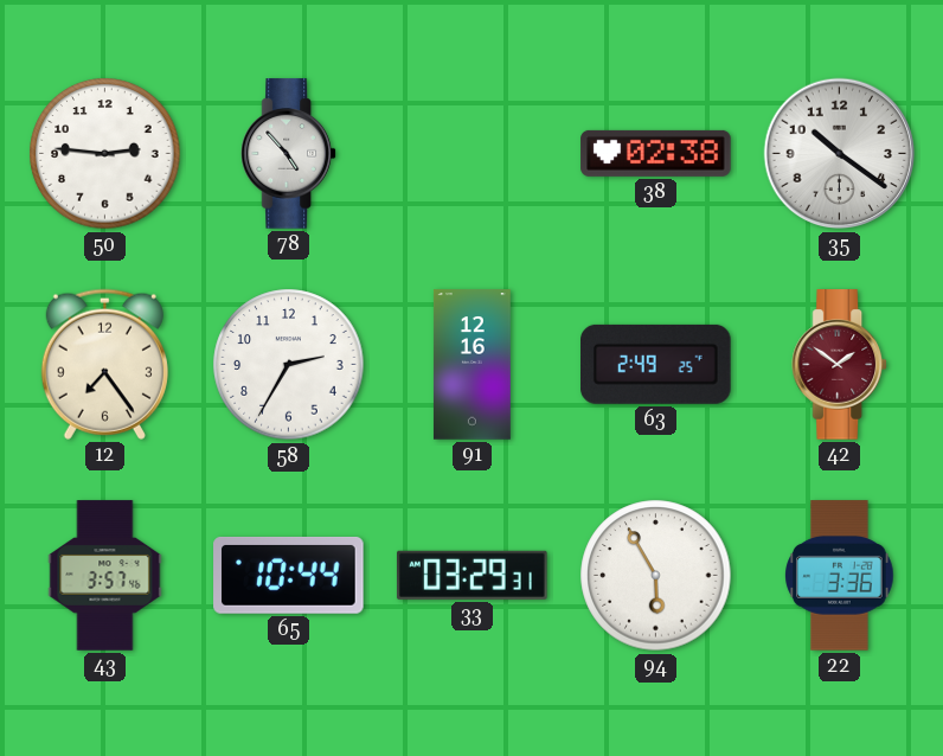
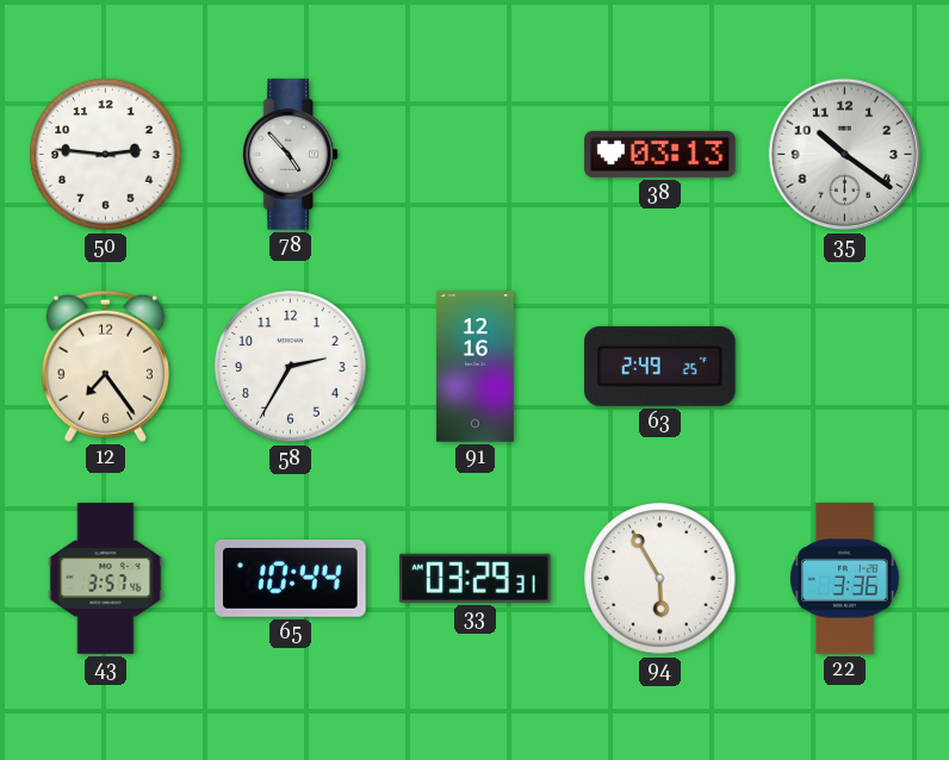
38: 02:38 -> 03:13 (660, 154)
42: 1:51 -> none (840, 365)
